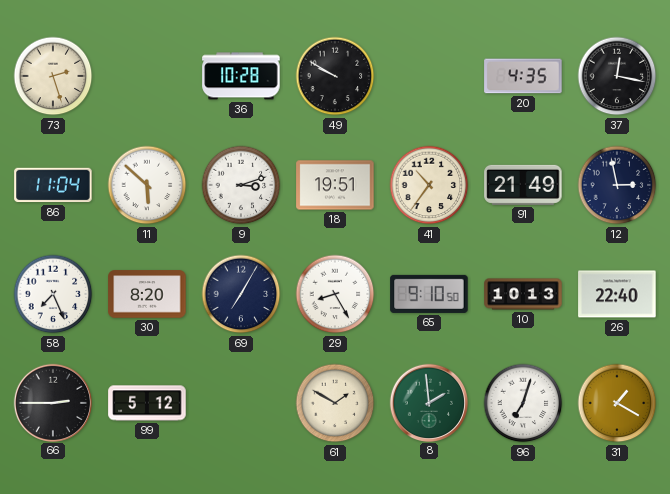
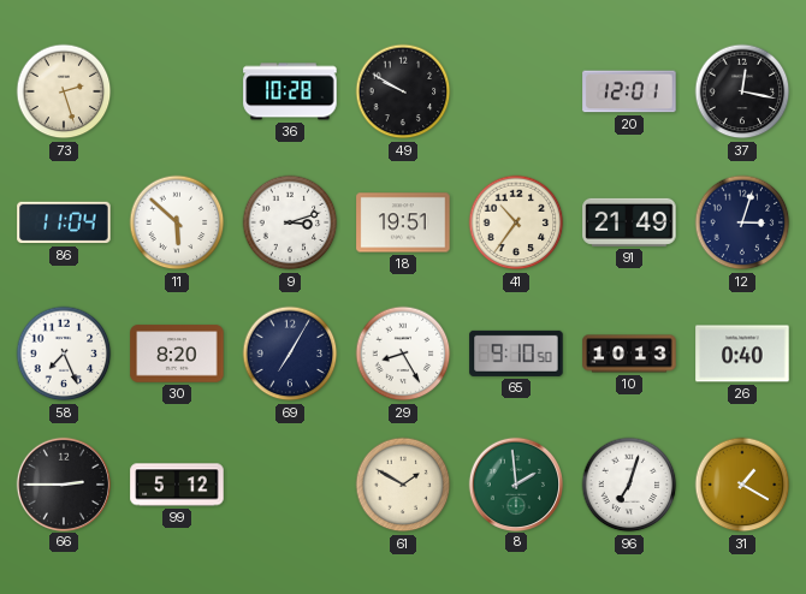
20: 4:35 -> 12:01 (629, 91)
12: 2:58 -> 3:03 (742, 222)
26: 22:40 -> 0:40 (742, 354)
